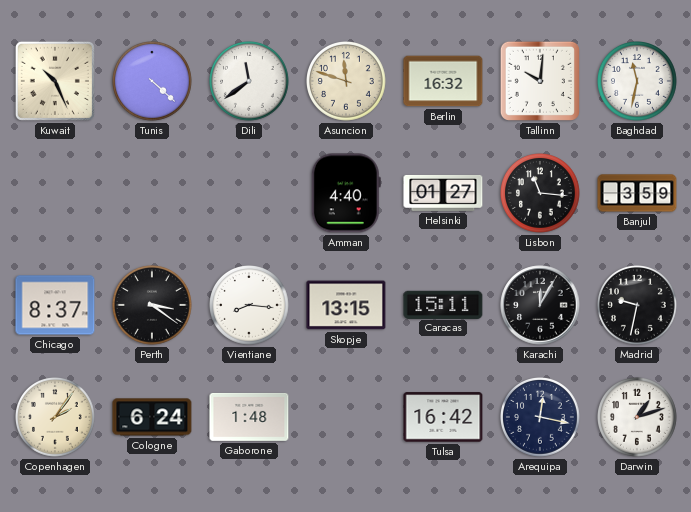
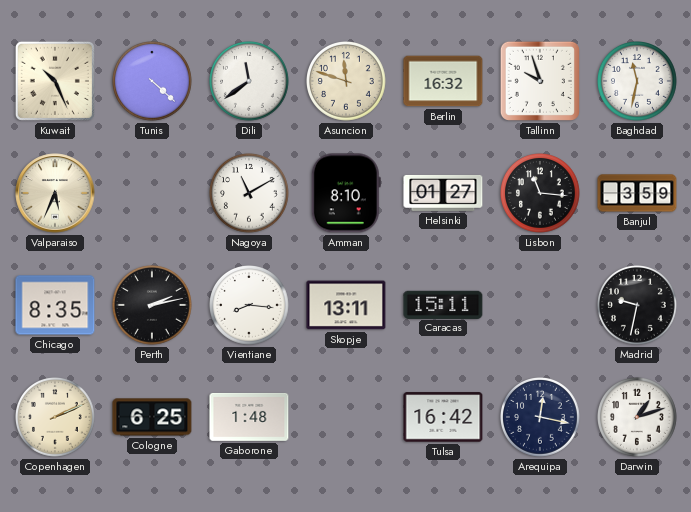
Tallinn: 10:01 -> 9:57 (540, 81)
Valparaiso: none -> 5:34 (55, 193)
Nagoya: none -> 11:10 (250, 194)
Amman: 4:40 -> 8:10 (346, 193)
Chicago: 8:37 -> 8:35 (55, 305)
Perth: 3:21 -> 2:13 (153, 306)
Skopje: 13:15 -> 13:11 (346, 305)
Karachi: 12:05 -> none (540, 305)
Copenhagen: 2:06 -> 2:11 (56, 418)
Cologne: 6:24 -> 6:25 (152, 417)
